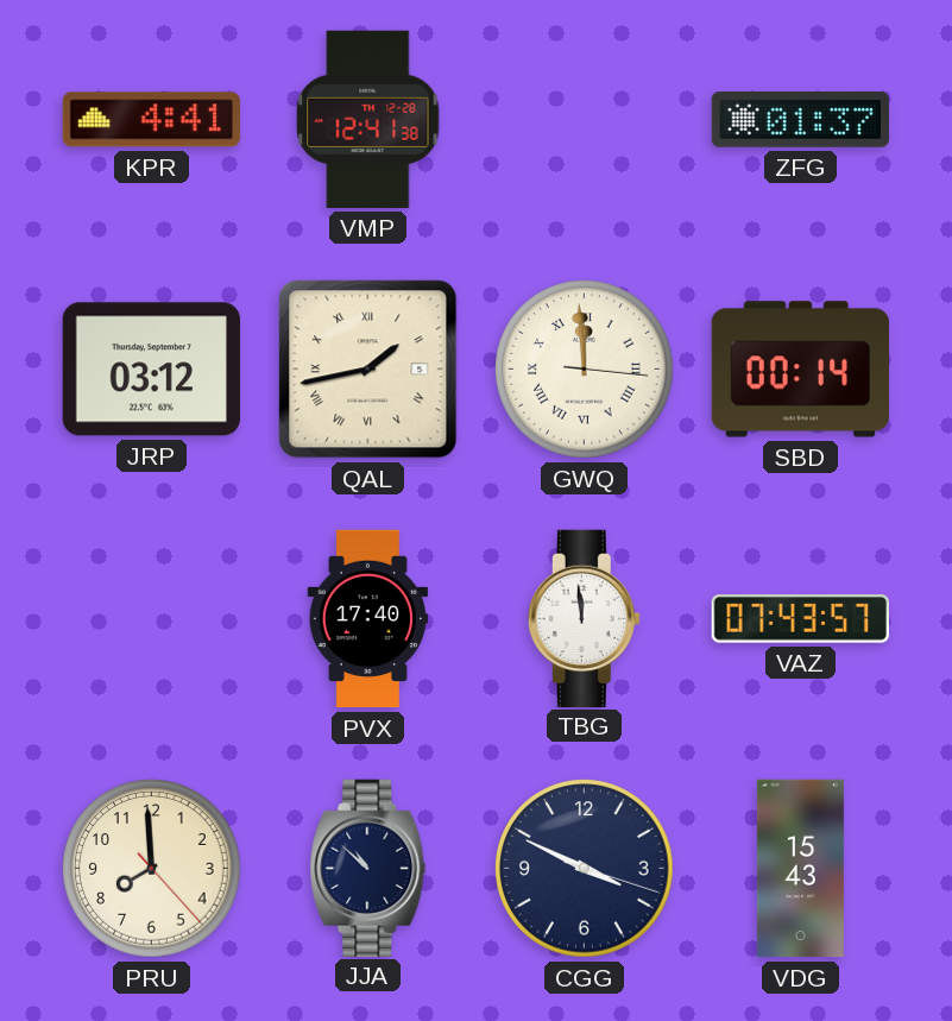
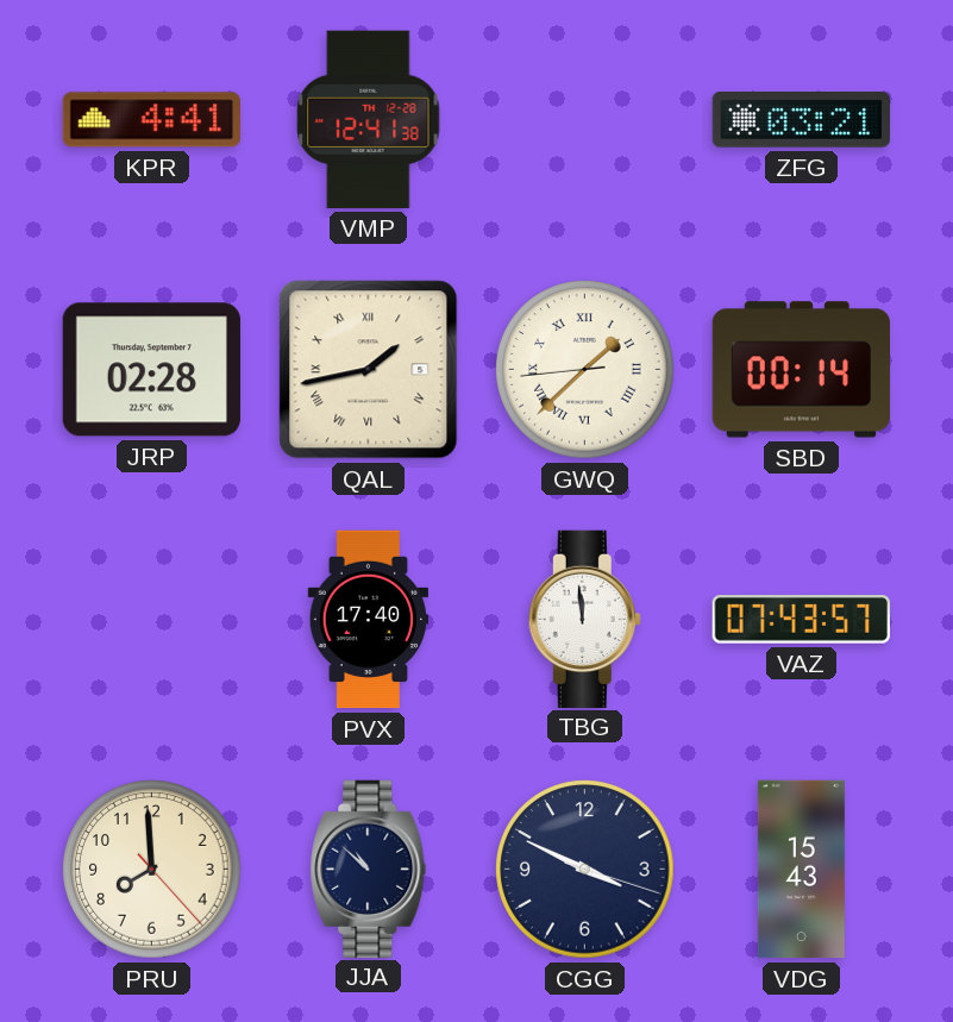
ZFG: 01:37 -> 03:21 (801, 120)
JRP: 03:12 -> 02:28 (151, 370)
GWQ: 11:59 -> 1:37 (585, 370)
